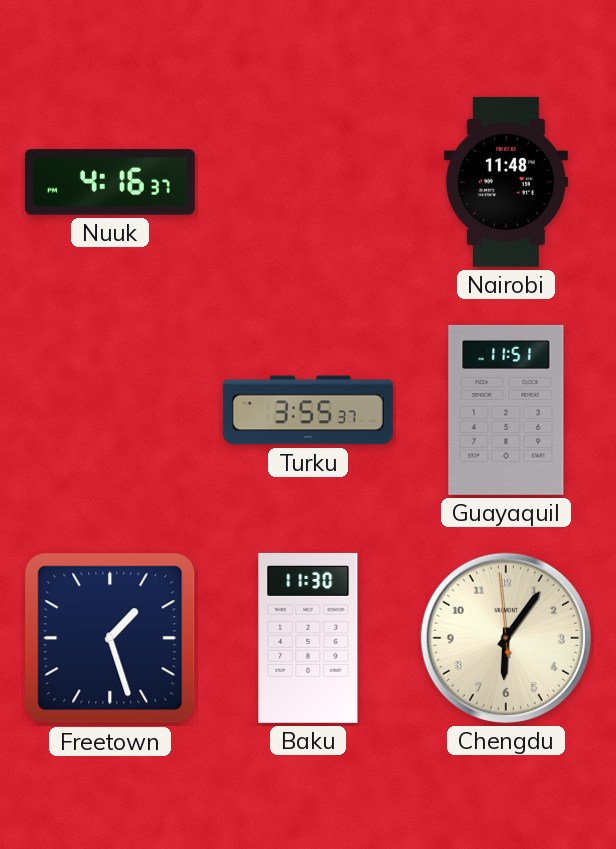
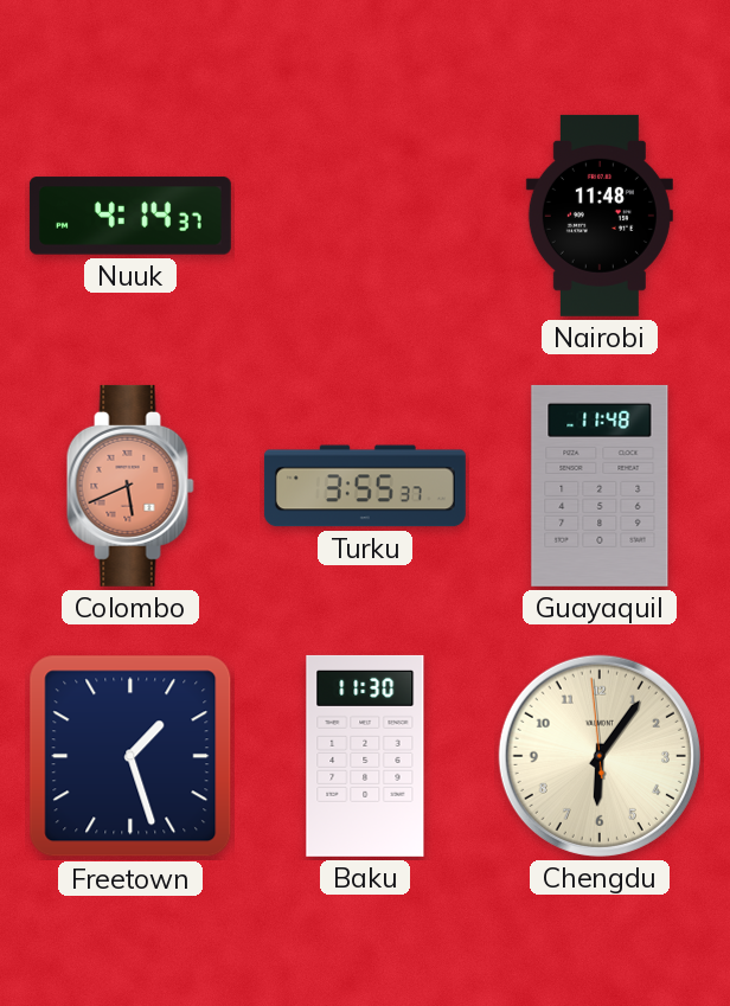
Nuuk: 4:16 -> 4:14 (130, 216)
Colombo: none -> 5:41 (130, 486)
Guayaquil: 11:51 -> 11:48 (600, 486)
